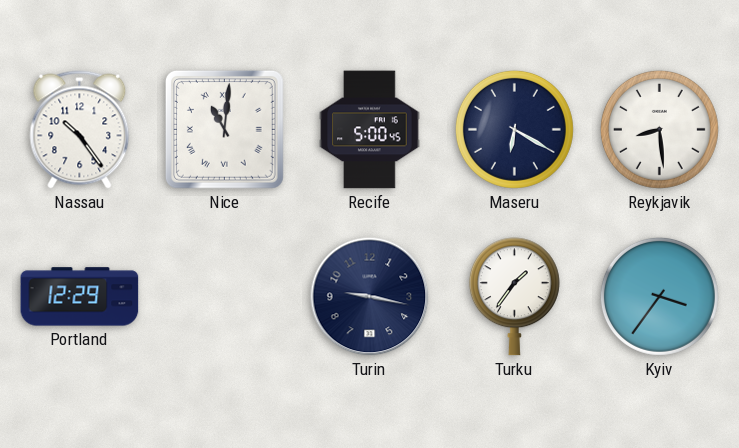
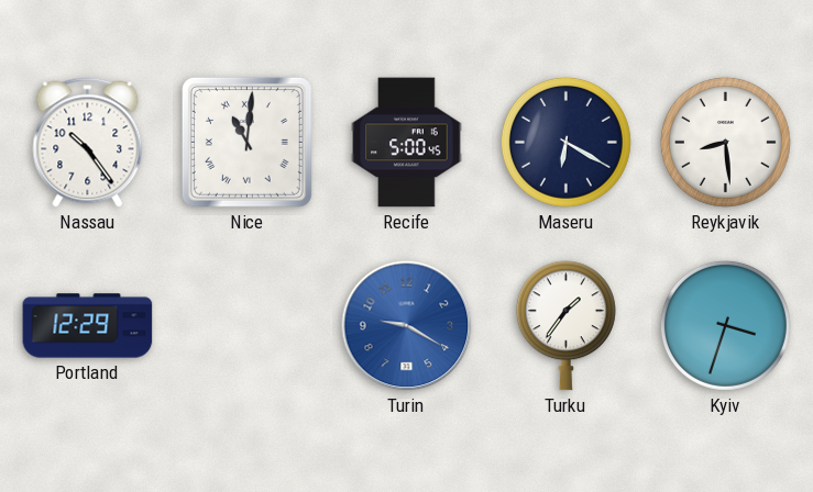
Turin: 9:17 -> 9:20 (407, 326)
Turin dial: navy -> blue (407, 326)
Kyiv: 3:36 -> 3:33 (725, 325)
